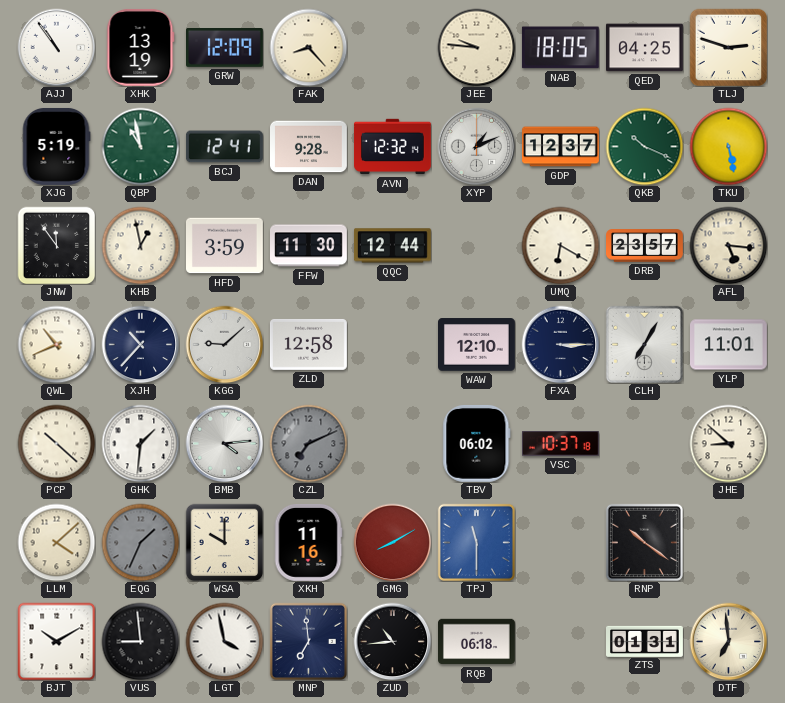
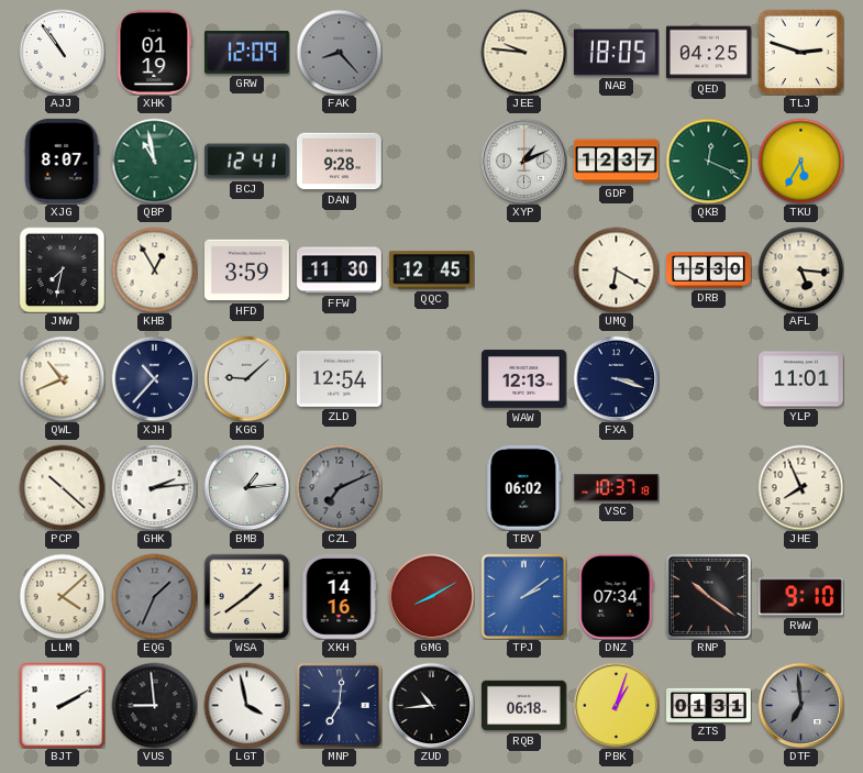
XHK: 13:19 -> 01:19 (155, 52)
FAK dial: cream -> grey (339, 52)
XJG: 5:19 -> 8:07 (62, 161)
AVN: 12:32 -> none (393, 147)
QKB: 10:19 -> 12:19 (708, 161)
TKU: 5:28 -> 5:35 (800, 161)
JNW: 11:54 -> 7:32 (62, 269)
KHB: 12:58 -> 12:55 (154, 269)
QQC: 12:44 -> 12:45 (432, 270)
DRB: 23:57 -> 15:30 (709, 270)
ZLD: 12:58 -> 12:54 (339, 378)
WAW: 12:10 -> 12:13 (524, 379)
FXA: 3:15 -> 3:18 (616, 378)
CLH: 7:05 -> none (644, 344)
GHK: 1:31 -> 2:14 (154, 487)
BMB: 4:14 -> 1:14 (246, 487)
JHE: 8:52 -> 7:56 (800, 487)
WSA: 10:00 -> 1:39 (246, 596)
XKH: 11:16 -> 14:16 (339, 597)
TPJ: 11:30 -> 2:09 (523, 596)
DNZ: none -> 07:34 (617, 596)
RWW: none -> 9:10 (800, 597)
BJT: 10:10 -> 2:10 (62, 705)
MNP: 6:59 -> 7:01 (339, 705)
PBK: none -> 1:03 (616, 705)
DTF dial: cream -> grey (800, 705)
